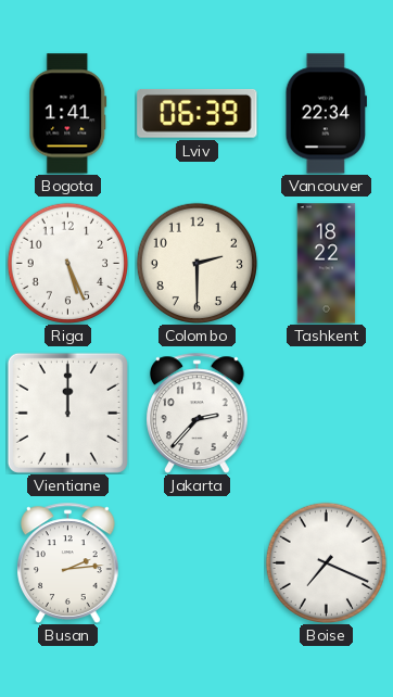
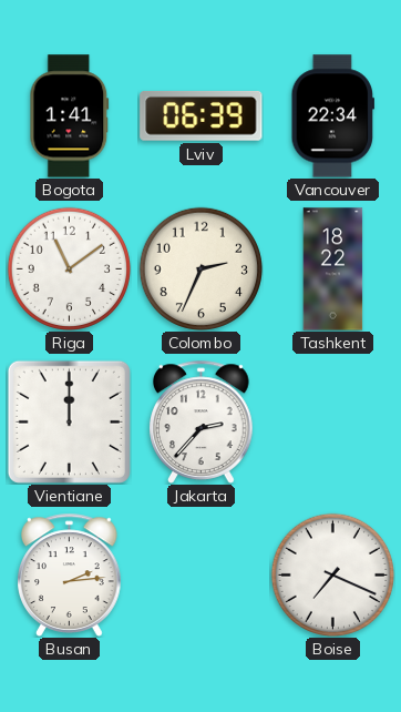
Riga: 5:26 -> 11:09 (69, 268)
Colombo: 2:30 -> 2:34 (200, 268)
